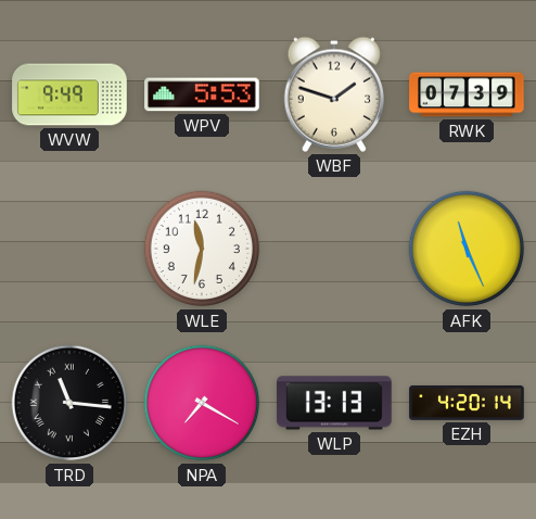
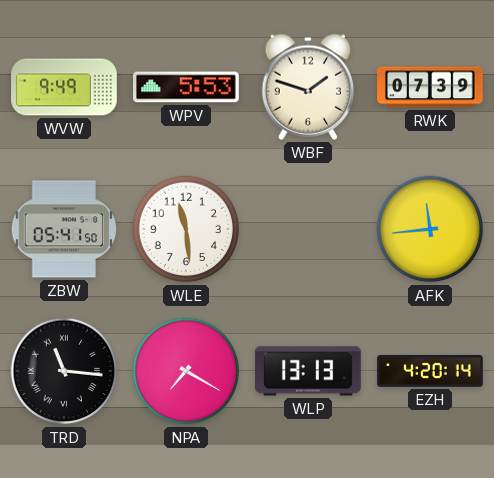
ZBW: none -> 05:41 (63, 229)
WLE: 11:32 -> 11:29 (186, 229)
AFK: 11:26 -> 11:44 (430, 229)
